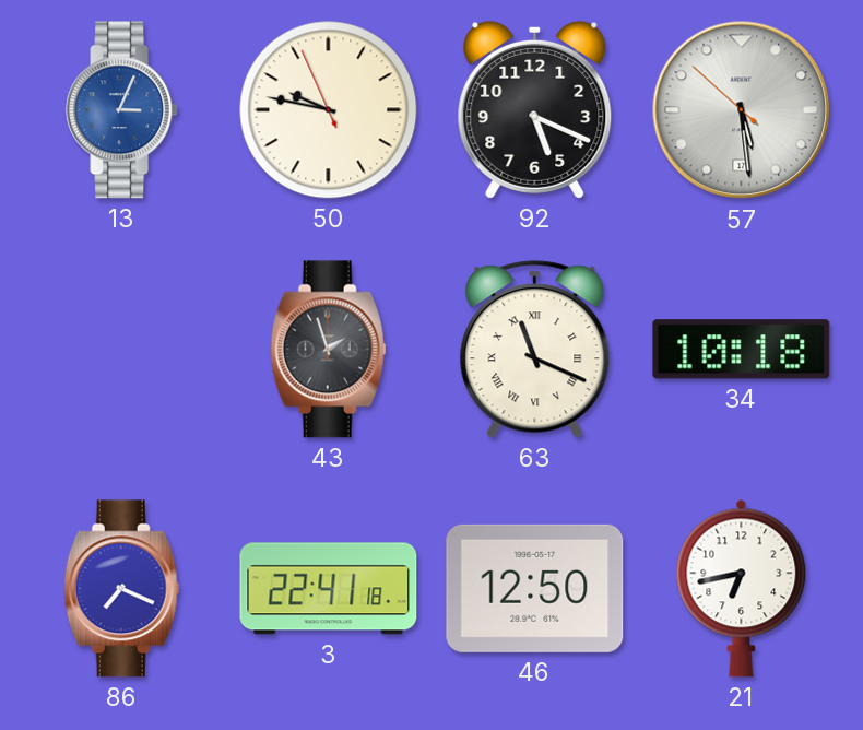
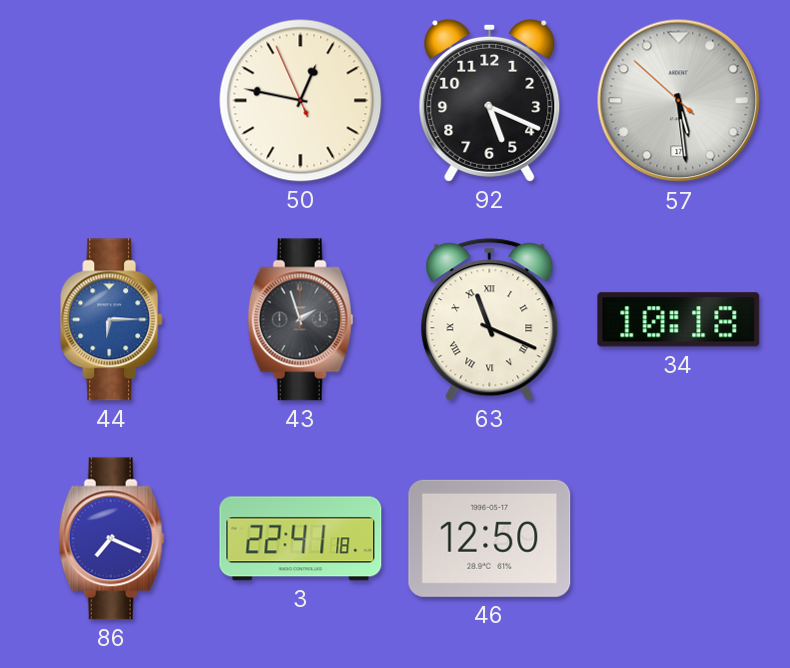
13: 3:04 -> none (122, 110)
50: 9:46 -> 12:46 (301, 101)
44: none -> 6:15 (112, 320)
21: 6:43 -> none (742, 588)
